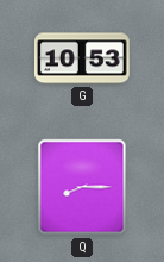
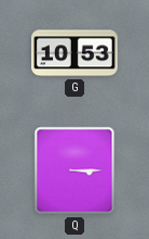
Q: 8:15 -> 3:15 (74, 171)
